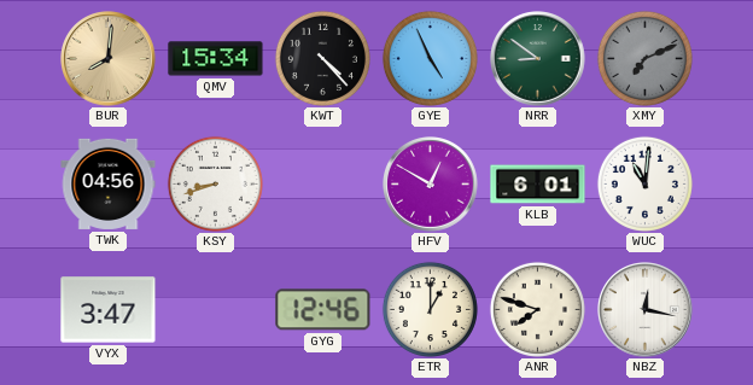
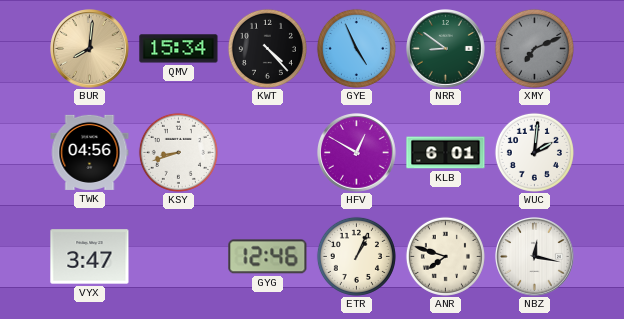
WUC: 11:01 -> 2:01 (534, 152)
ETR: 1:00 -> 1:04 (356, 256)
